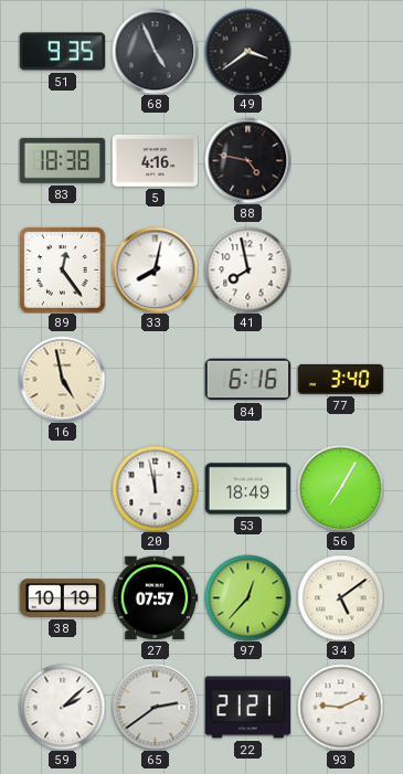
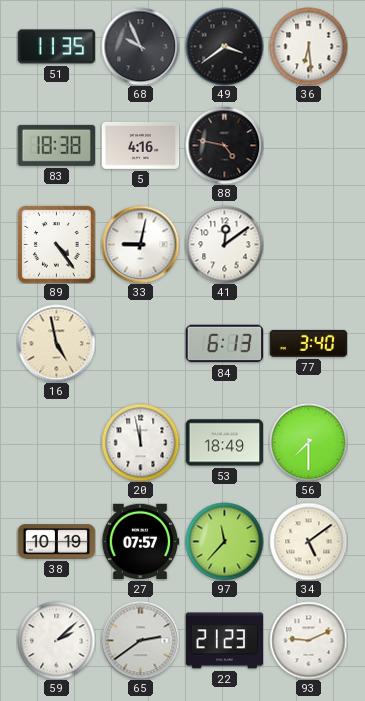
51: 9:35 -> 11:35 (56, 47)
68: 4:56 -> 9:56 (140, 46)
36: none -> 6:29 (308, 46)
89: 12:24 -> 4:24 (56, 244)
33: 8:02 -> 9:02 (140, 244)
41: 7:58 -> 12:09 (224, 244)
84: 6:16 -> 6:13 (224, 344)
56: 7:05 -> 7:30 (308, 442)
97: 12:37 -> 11:37 (224, 541)
22: 21:21 -> 21:23 (224, 641)
